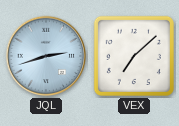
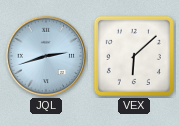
VEX: 7:08 -> 6:08 (134, 56)
